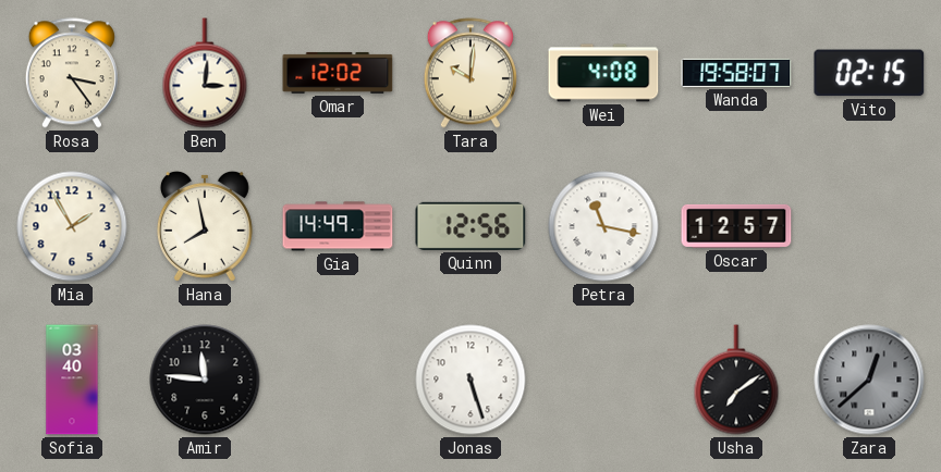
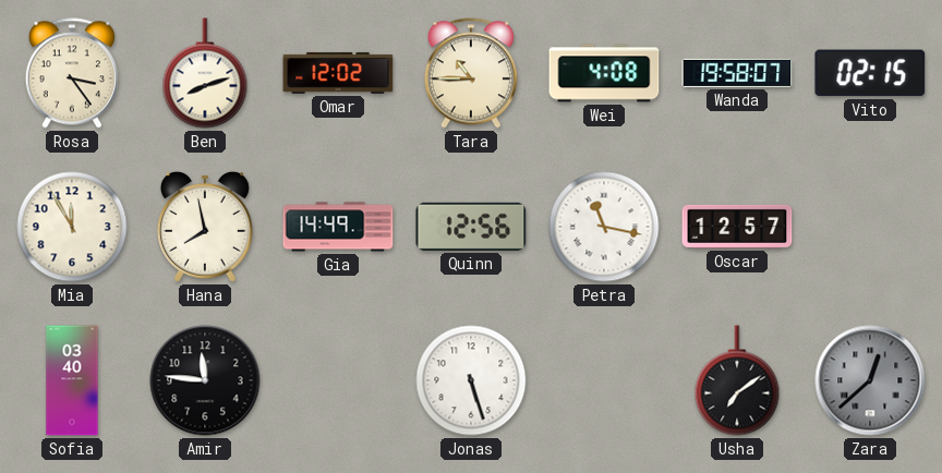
Ben: 3:01 -> 8:12 (205, 73)
Tara: 10:01 -> 10:45 (471, 73)
Mia: 1:55 -> 11:55 (72, 227)
